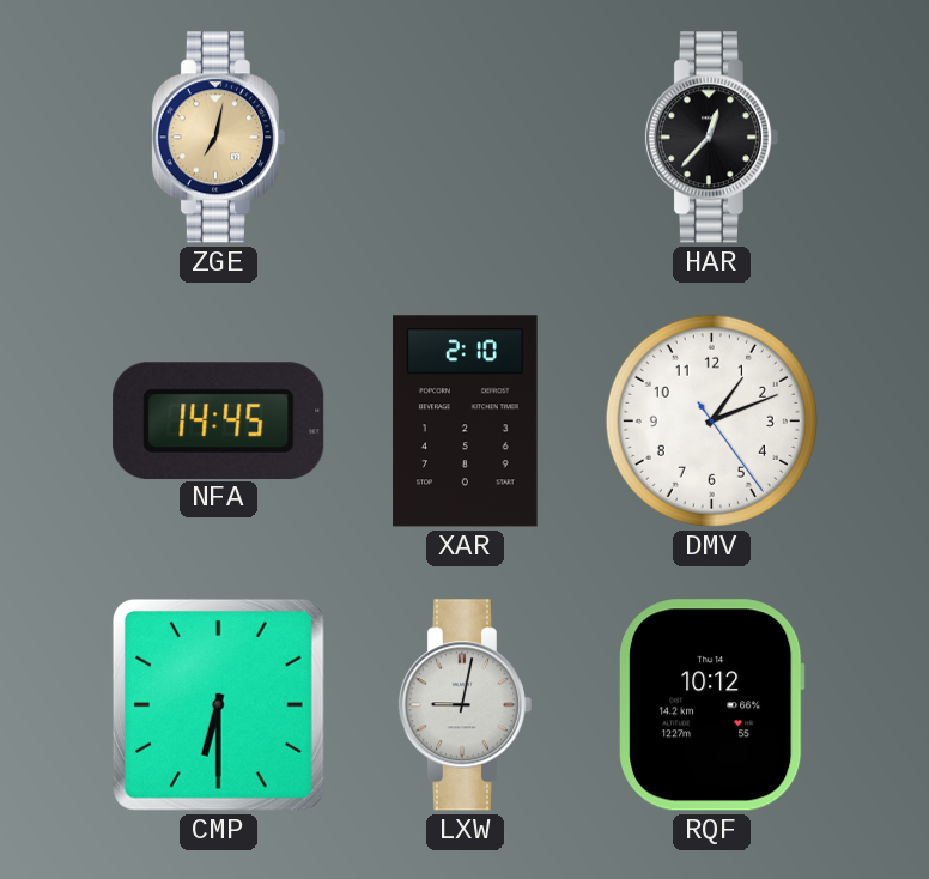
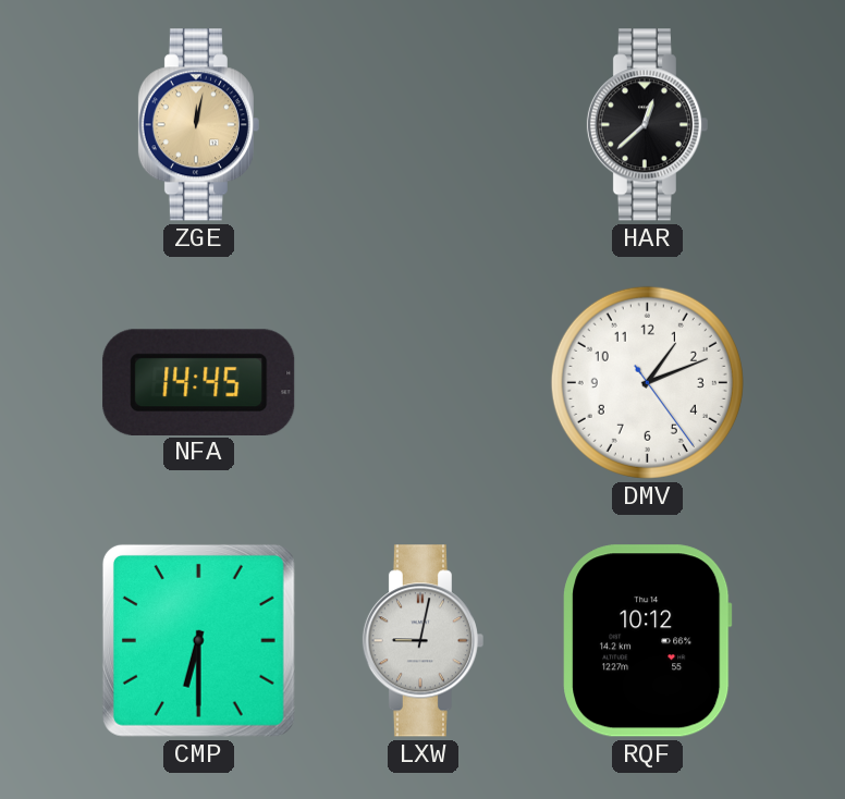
ZGE: 7:02 -> 12:02 (198, 125)
HAR: 12:37 -> 12:38 (647, 125)
XAR: 2:10 -> none (466, 422)
